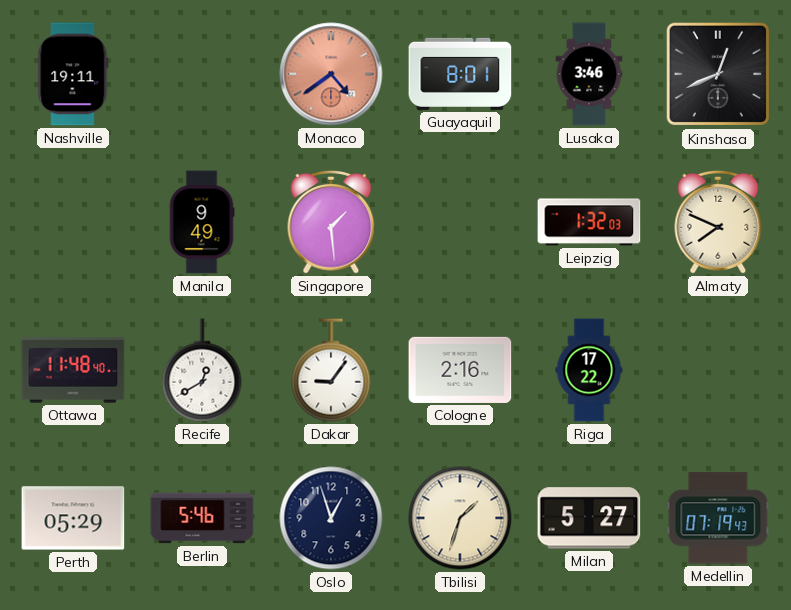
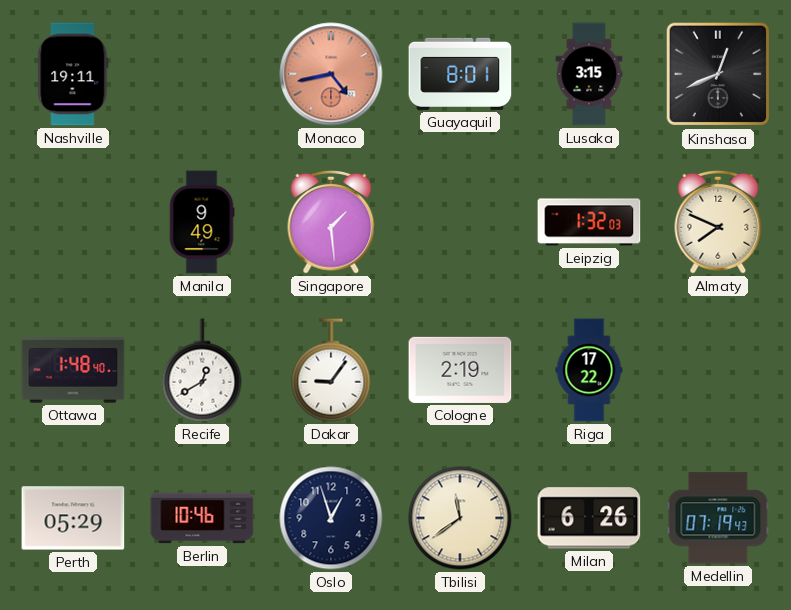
Monaco: 4:39 -> 4:43 (331, 74)
Lusaka: 3:46 -> 3:15 (589, 74)
Ottawa: 11:48 -> 1:48 (73, 370)
Cologne: 2:16 -> 2:19 (460, 370)
Berlin: 5:46 -> 10:46 (202, 518)
Tbilisi: 1:33 -> 11:39 (460, 518)
Milan: 5:27 -> 6:26 (589, 518)
